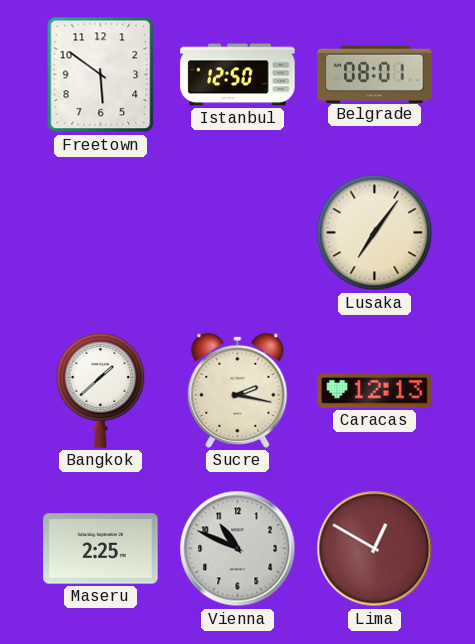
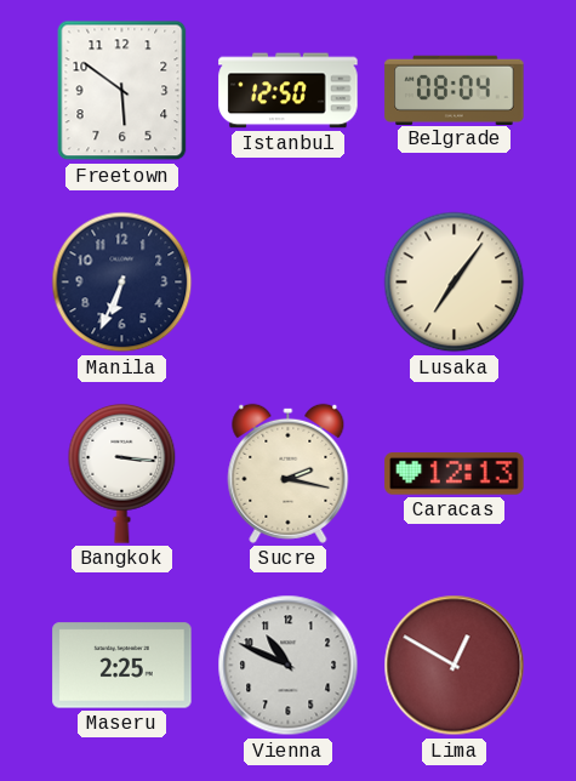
Belgrade: 08:01 -> 08:04 (455, 90)
Manila: none -> 6:34 (122, 283)
Bangkok: 1:38 -> 3:16 (122, 473)
